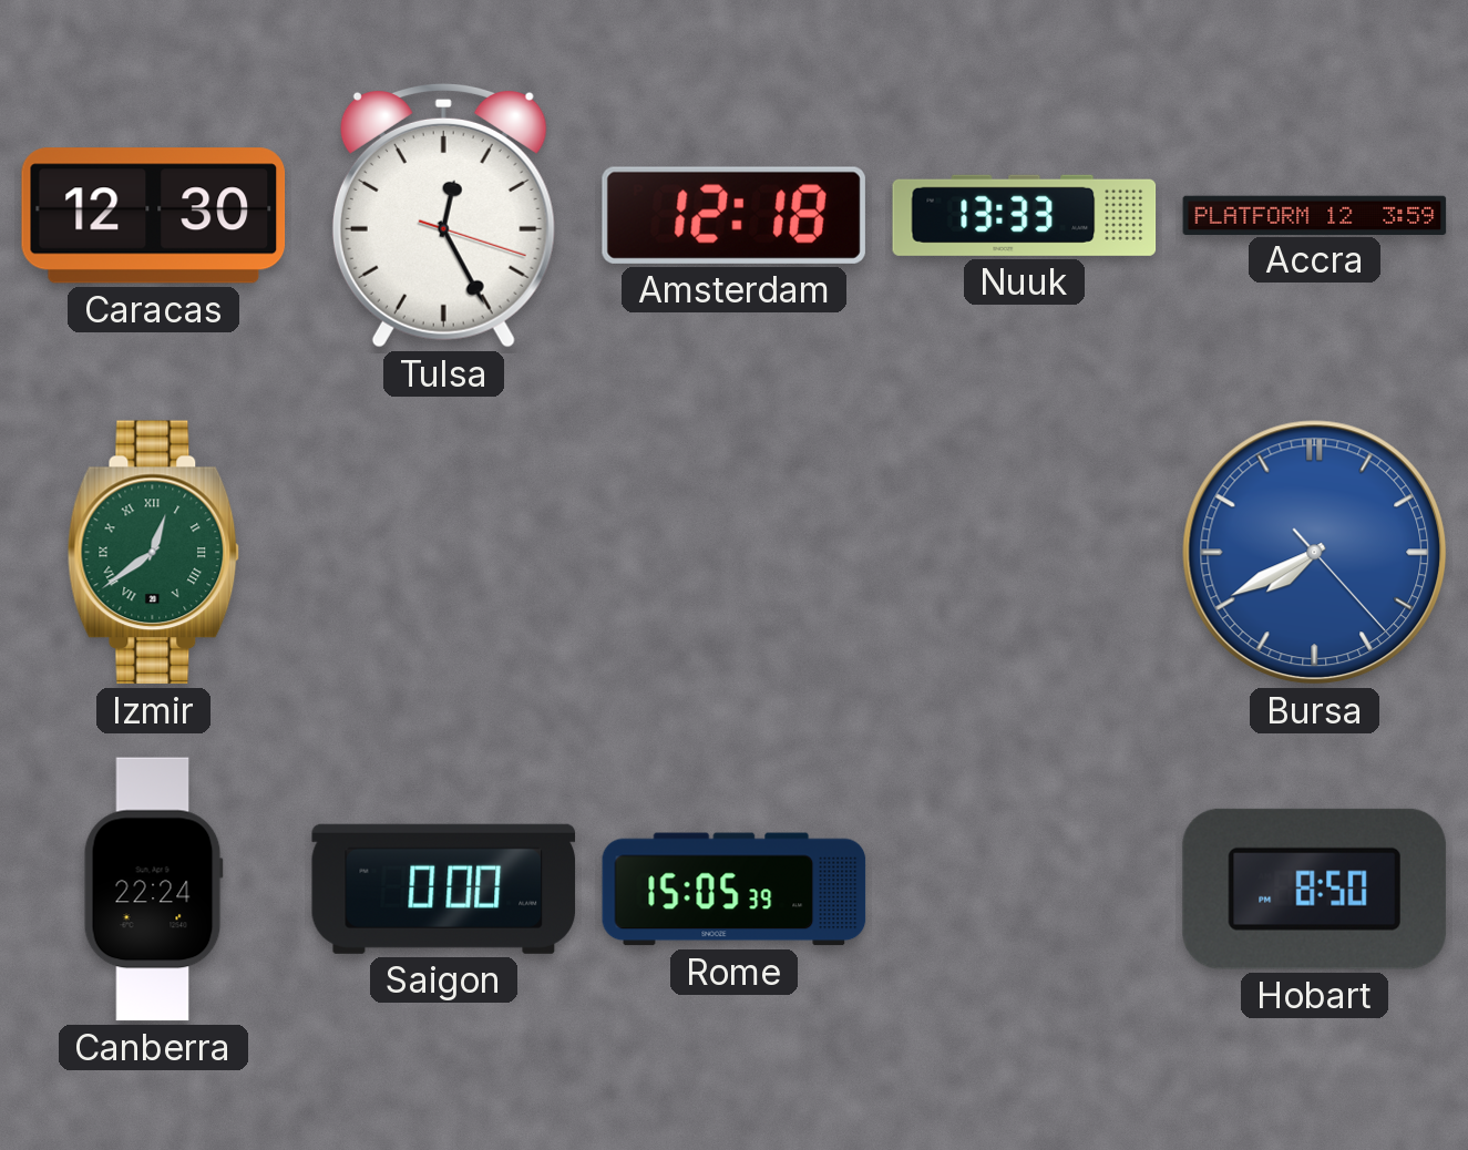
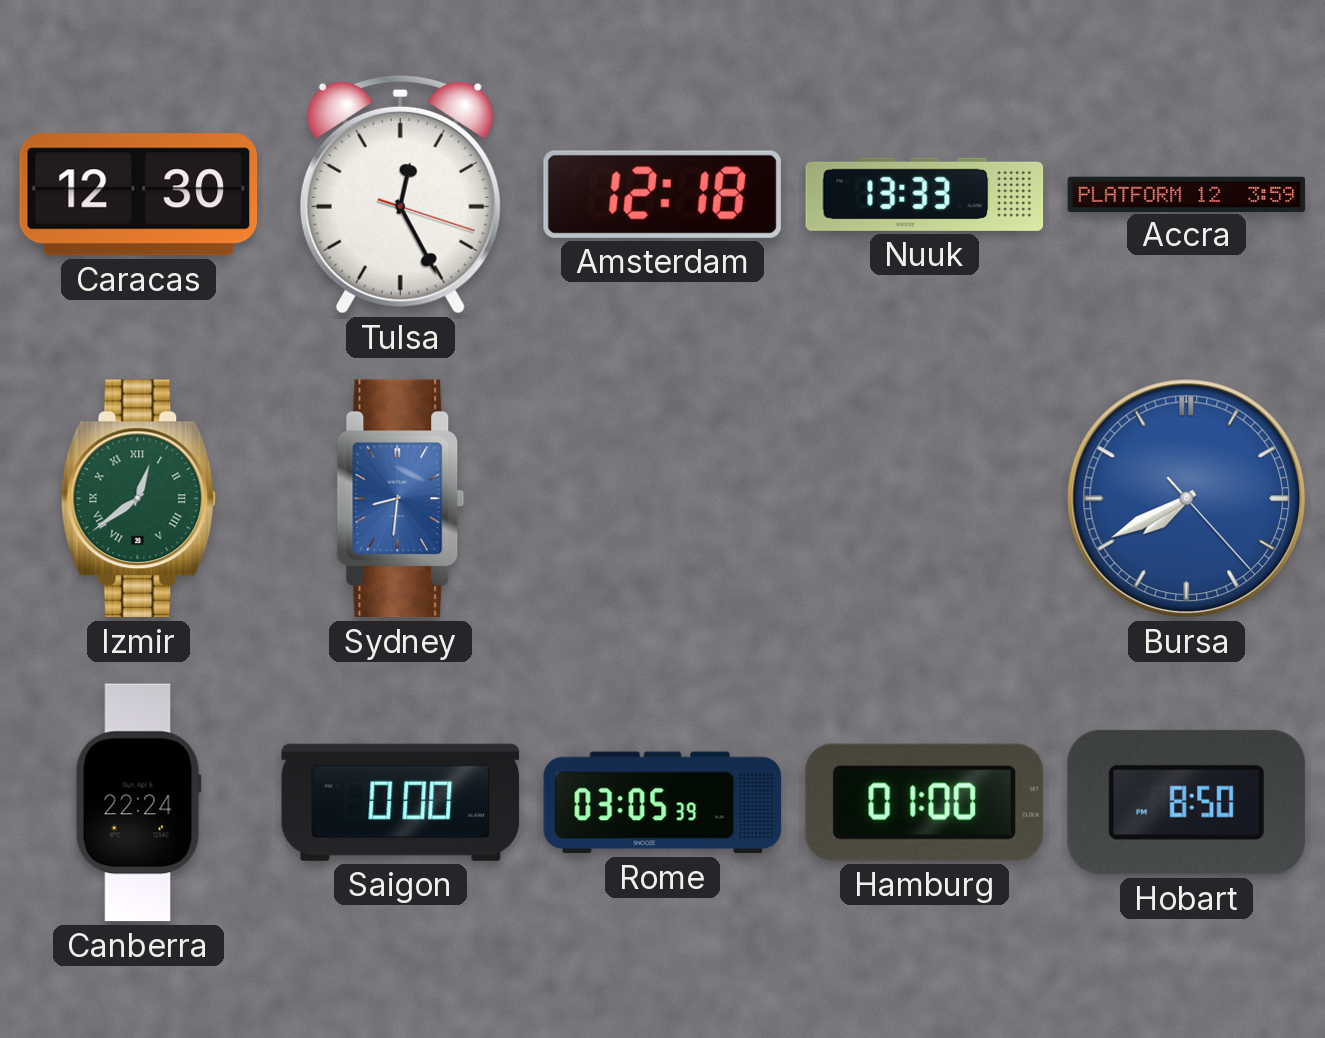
Sydney: none -> 8:31 (401, 499)
Rome: 15:05 -> 03:05 (663, 803)
Hamburg: none -> 01:00 (924, 802)
